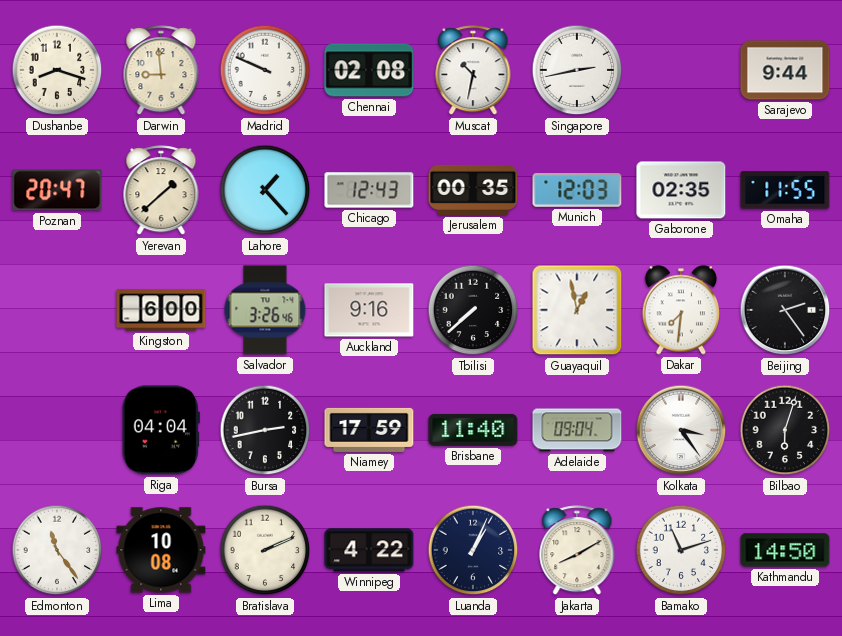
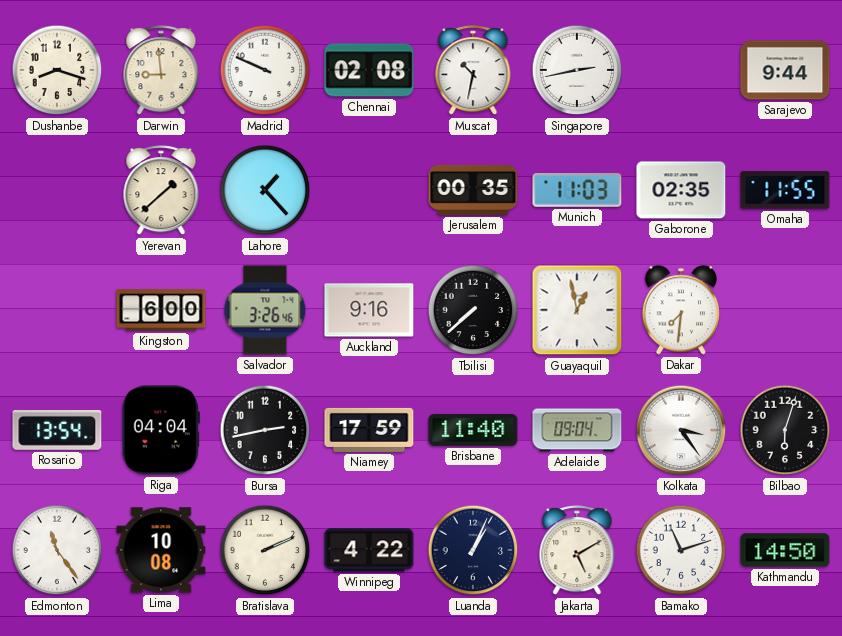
Poznan: 20:47 -> none (57, 190)
Chicago: 12:43 -> none (369, 190)
Munich: 12:03 -> 11:03 (577, 191)
Beijing: 2:24 -> none (785, 310)
Rosario: none -> 13:54 (57, 431)
Jakarta: 8:10 -> 5:10 (577, 551)
